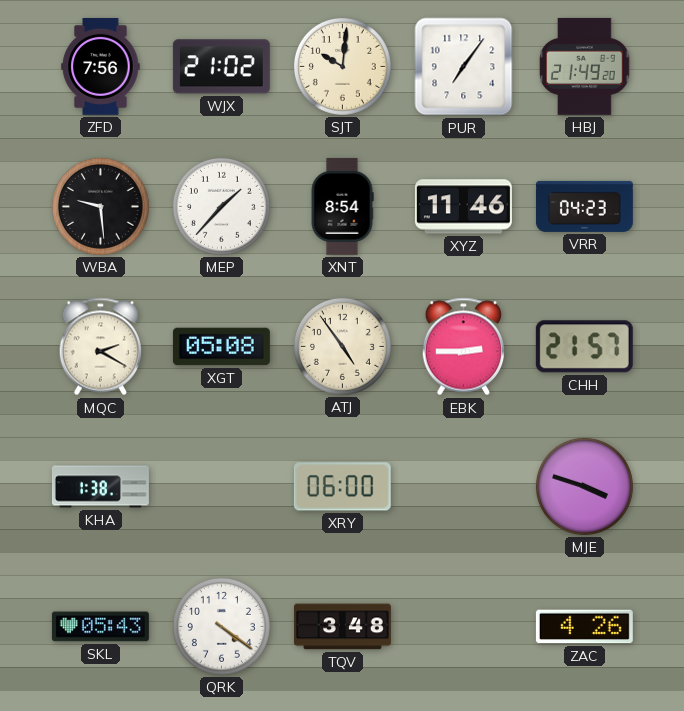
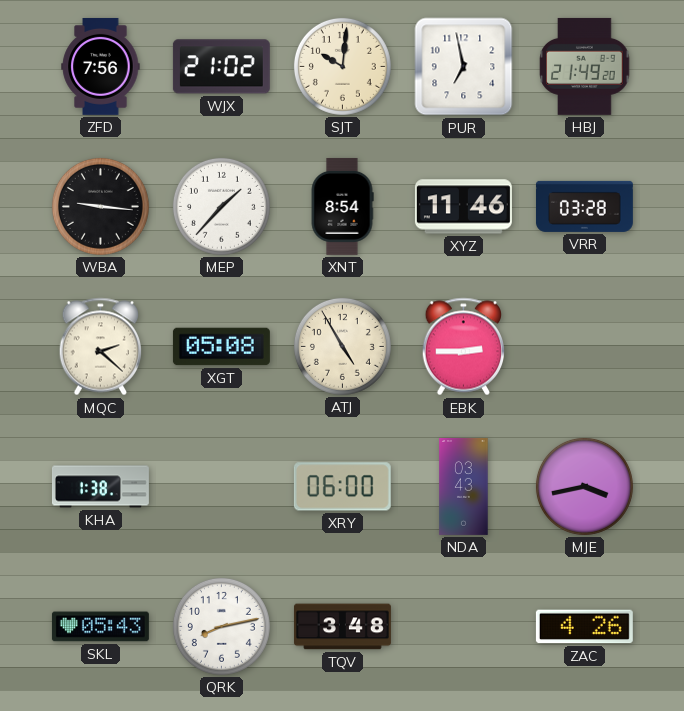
PUR: 7:06 -> 6:58 (464, 67)
WBA: 9:29 -> 9:16 (100, 206)
VRR: 04:23 -> 03:28 (584, 206)
MQC: 2:20 -> 2:22 (101, 347)
ATJ: 4:54 -> 4:55 (342, 346)
CHH: 21:57 -> none (584, 347)
NDA: none -> 03:43 (464, 486)
MJE: 3:48 -> 3:43 (584, 486)
QRK: 4:21 -> 8:13 (221, 626)
